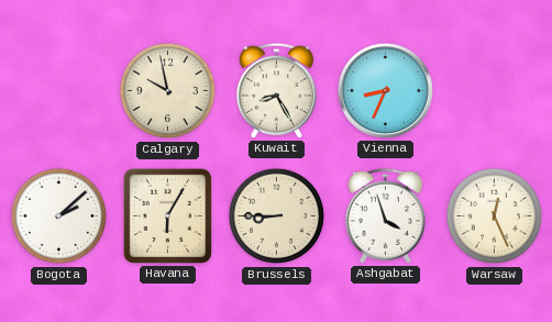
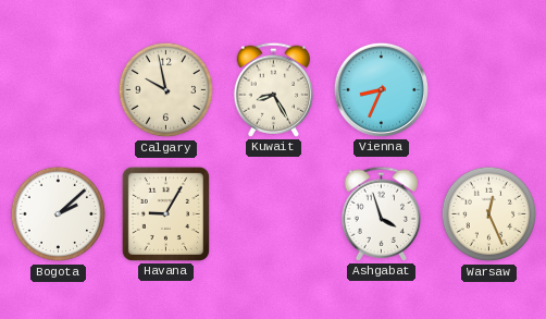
Havana: 6:05 -> 9:05 (165, 213)
Brussels: 8:45 -> none (277, 216)
